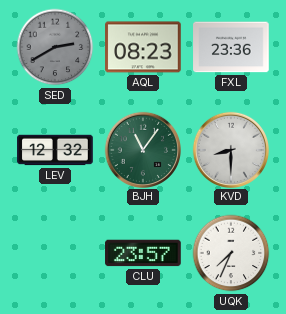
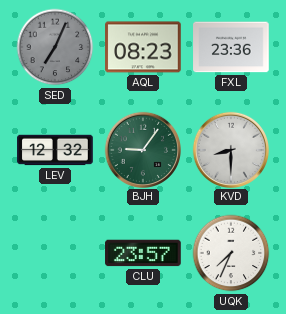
SED: 2:40 -> 7:04 (55, 47)
BJH: 11:06 -> 9:06 (142, 149)
